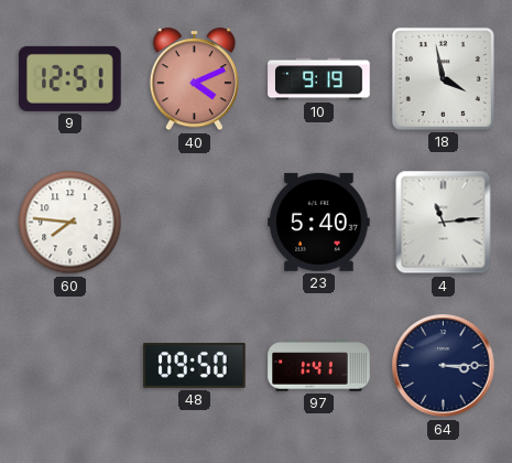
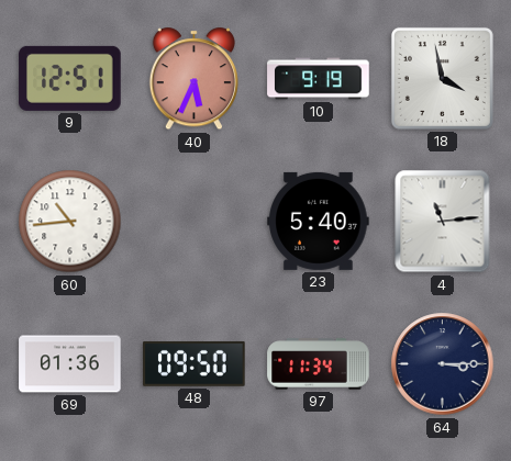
40: 4:11 -> 5:34 (193, 79)
60: 7:46 -> 10:44 (70, 222)
69: none -> 01:36 (70, 364)
97: 1:41 -> 11:34 (319, 364)
